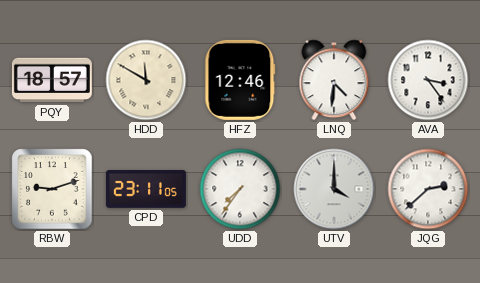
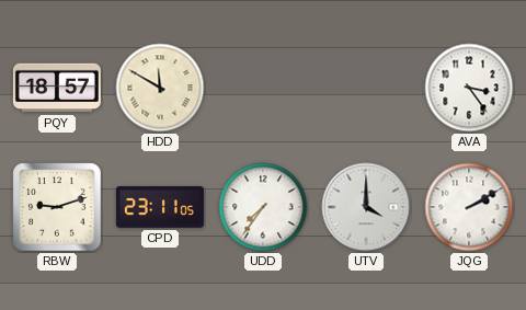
HFZ: 12:46 -> none (240, 80)
LNQ: 4:31 -> none (334, 80)
JQG: 2:38 -> 2:10 (469, 207)
